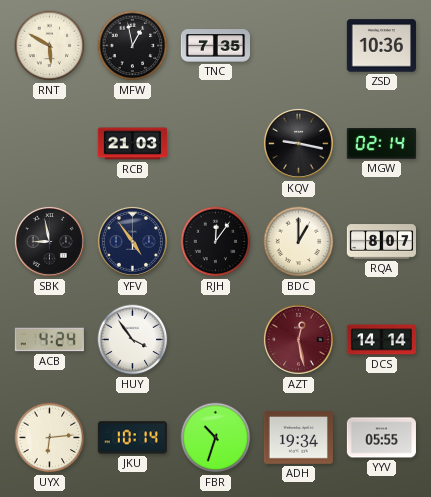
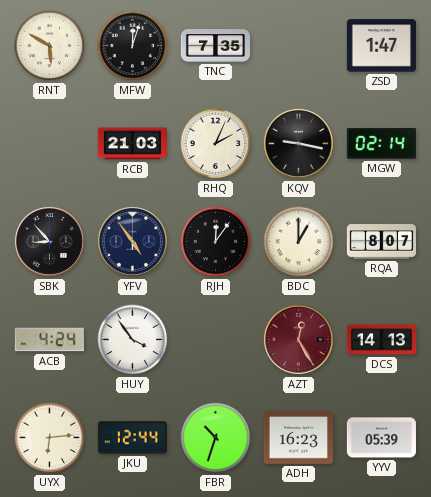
MFW: 12:58 -> 12:03 (133, 46)
ZSD: 10:36 -> 1:47 (381, 46)
RHQ: none -> 2:04 (216, 144)
SBK: 8:58 -> 8:53 (49, 241)
AZT: 12:28 -> 12:25 (298, 339)
DCS: 14:14 -> 14:13 (381, 340)
JKU: 10:14 -> 12:44 (132, 438)
ADH: 19:34 -> 16:23 (298, 438)
YYV: 05:55 -> 05:39 (381, 438)
